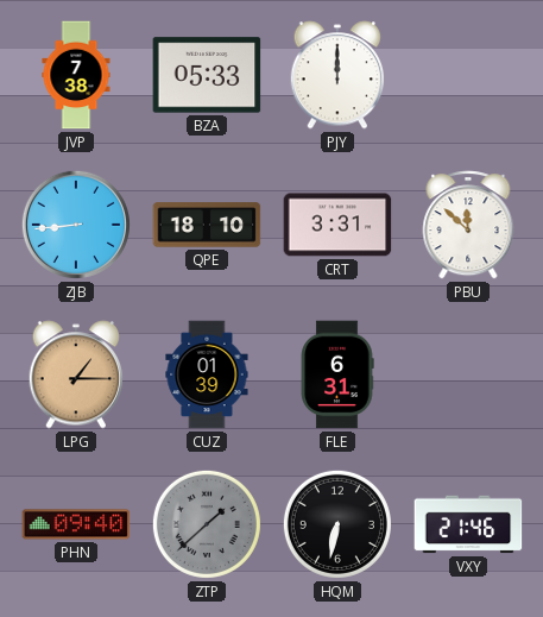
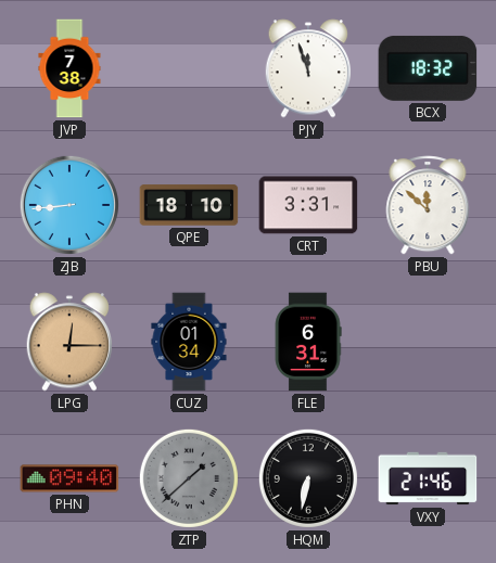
BZA: 05:33 -> none (207, 75)
PJY: 12:00 -> 11:57 (308, 68)
BCX: none -> 18:32 (428, 68)
LPG: 1:15 -> 12:15 (69, 342)
CUZ: 01:39 -> 01:34 (189, 342)
